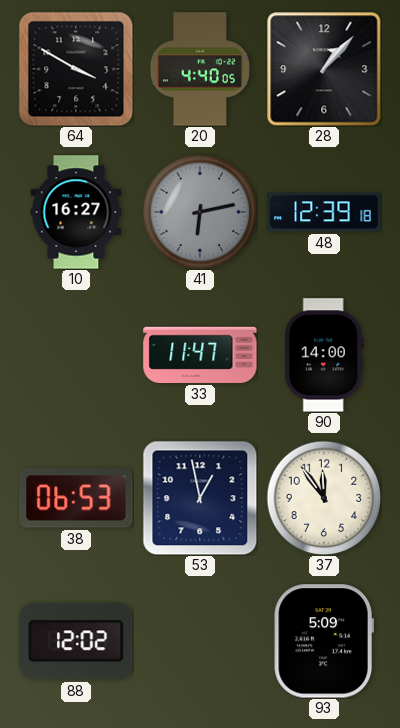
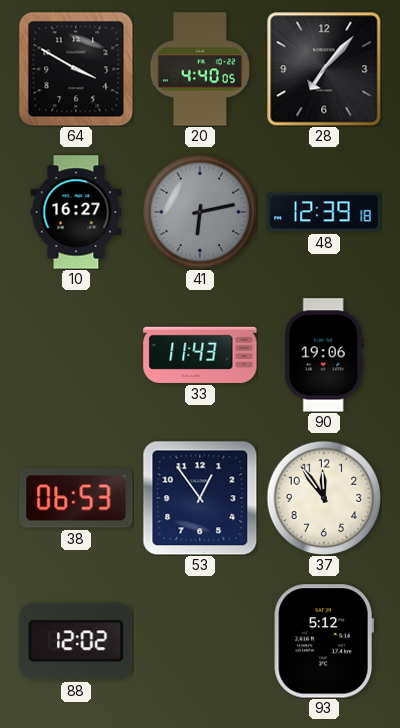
28: 1:07 -> 7:07 (324, 69)
33: 11:47 -> 11:43 (200, 355)
90: 14:00 -> 19:06 (324, 355)
53: 12:58 -> 12:54 (200, 498)
93: 5:09 -> 5:12 (324, 641)
